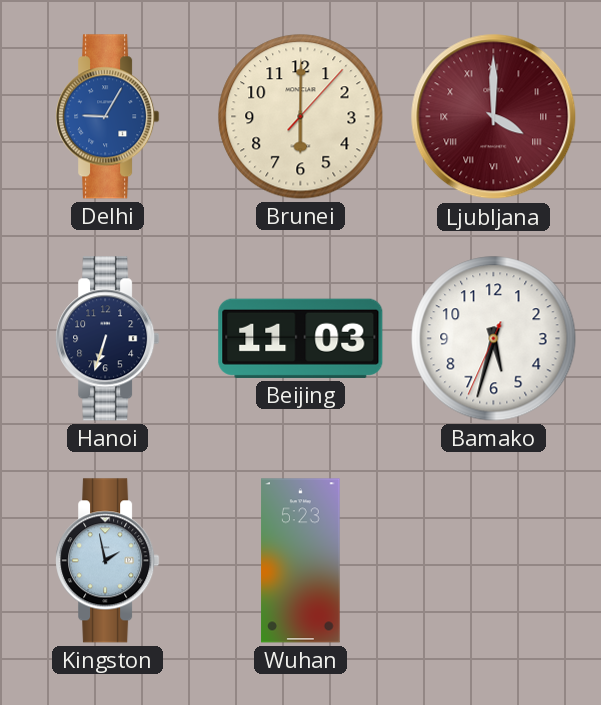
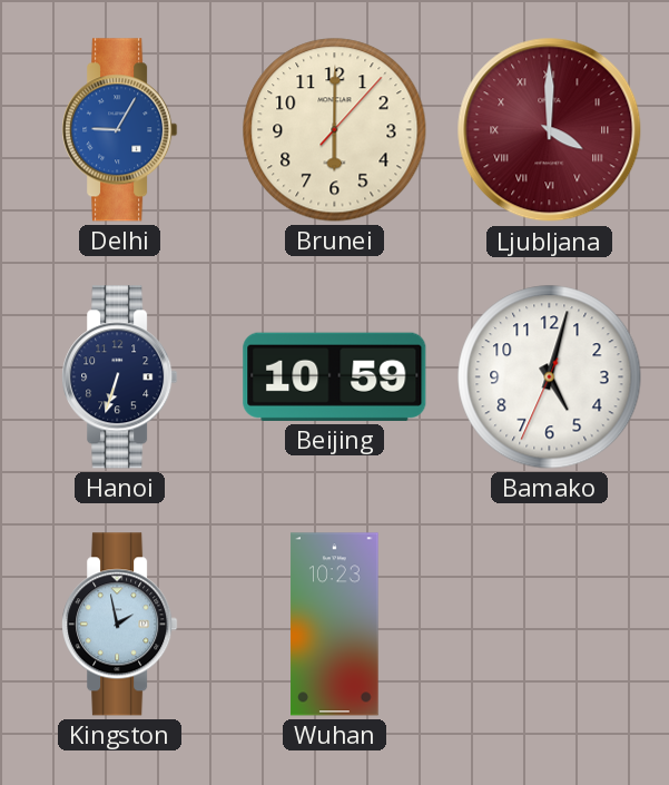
Beijing: 11:03 -> 10:59 (335, 376)
Bamako: 5:32 -> 5:02 (550, 377)
Wuhan: 5:23 -> 10:23 (335, 625)
